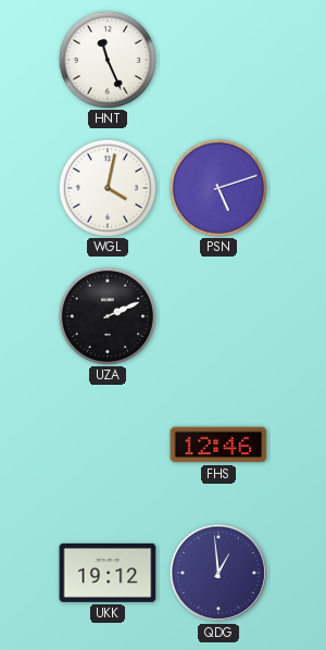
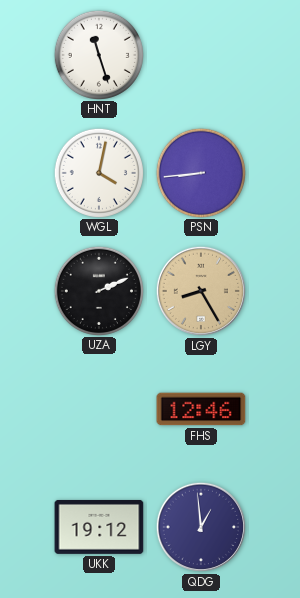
HNT: 11:26 -> 11:27 (98, 54)
PSN: 5:12 -> 8:44 (200, 172)
LGY: none -> 8:25 (201, 291)
